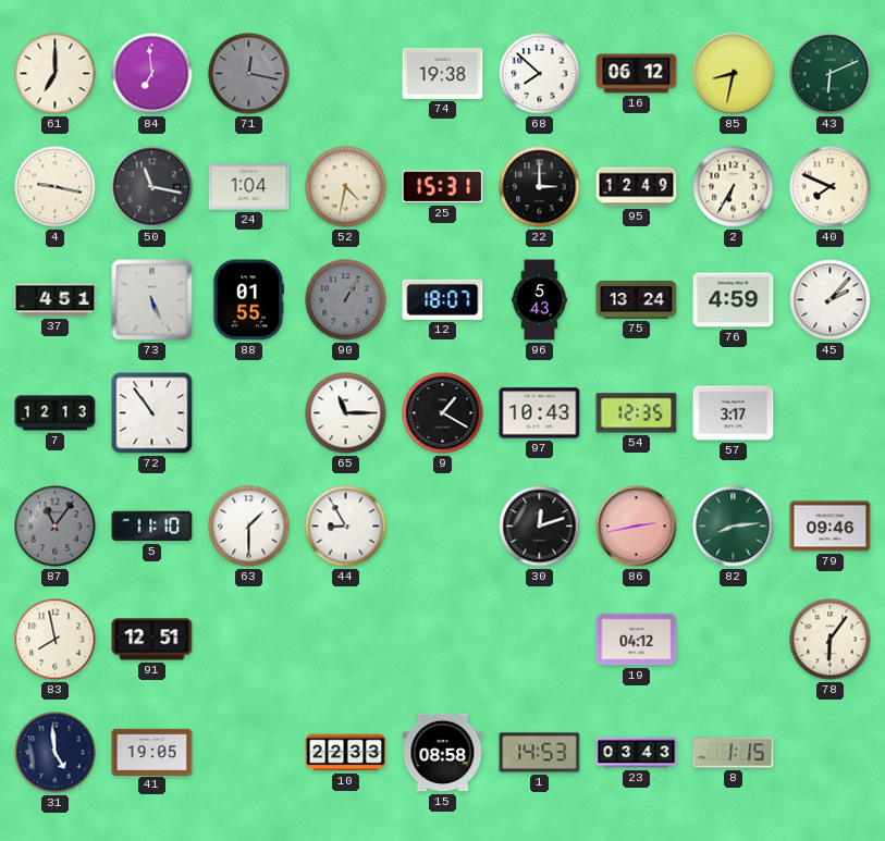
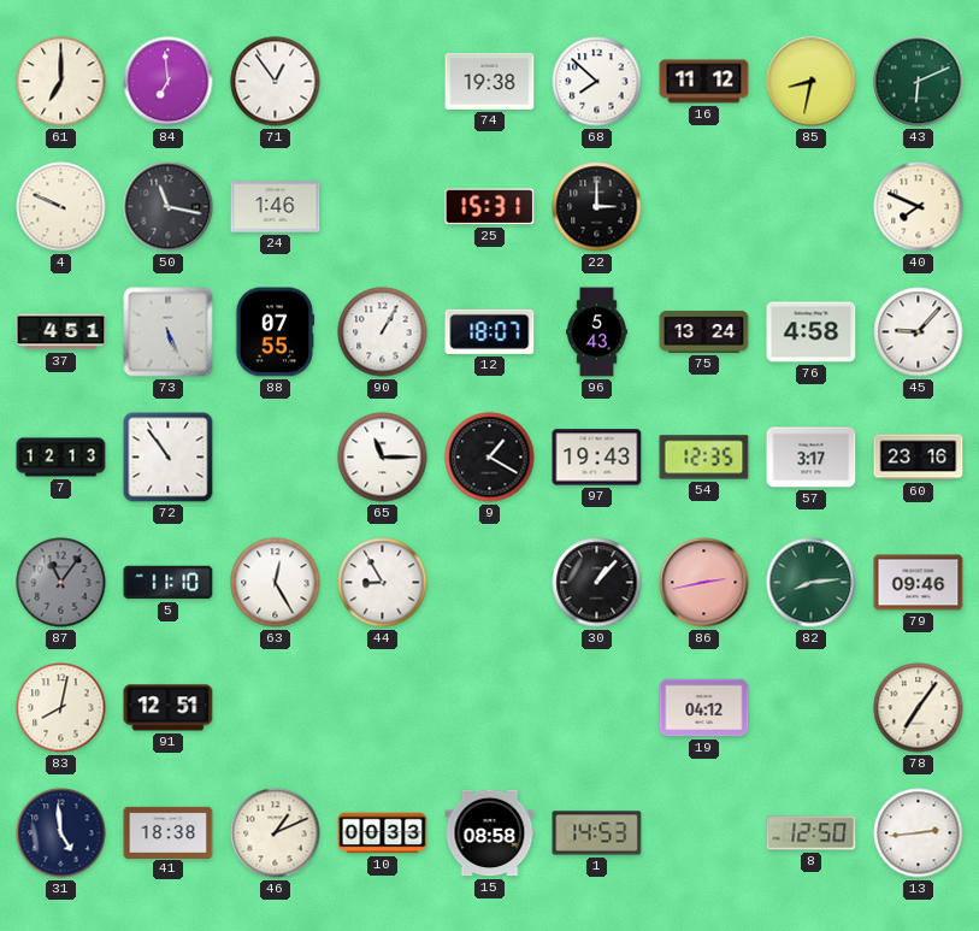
71: 12:17 -> 12:54 (276, 82)
71 dial: grey -> white (276, 82)
16: 06:12 -> 11:12 (704, 82)
4: 9:17 -> 9:49 (61, 207)
24: 1:04 -> 1:46 (276, 207)
52: 4:32 -> none (346, 187)
95: 12:49 -> none (637, 187)
2: 6:35 -> none (734, 187)
88: 01:55 -> 07:55 (275, 332)
90 dial: grey -> white (383, 332)
76: 4:59 -> 4:58 (812, 332)
45: 2:07 -> 9:07 (919, 332)
97: 10:43 -> 19:43 (597, 458)
60: none -> 23:16 (919, 458)
63: 1:30 -> 12:25 (276, 583)
30: 12:12 -> 1:07 (597, 583)
83: 7:58 -> 8:02 (61, 708)
78: 6:06 -> 7:06 (919, 708)
41: 19:05 -> 18:38 (169, 832)
46: none -> 1:11 (276, 833)
10: 22:33 -> 00:33 (383, 833)
23: 03:43 -> none (637, 753)
8: 1:15 -> 12:50 (812, 833)
13: none -> 2:44 (919, 833)
